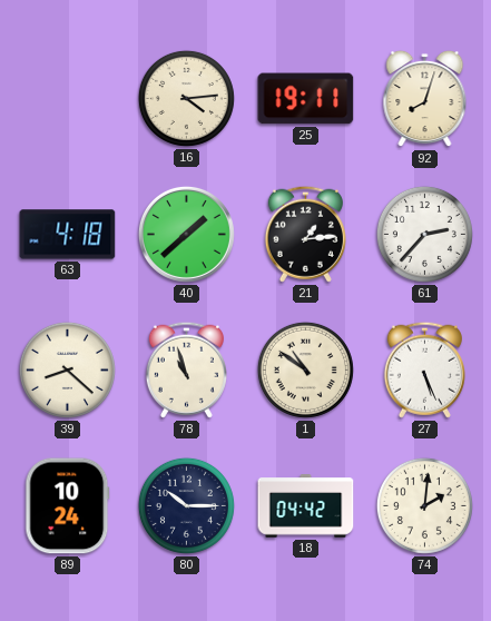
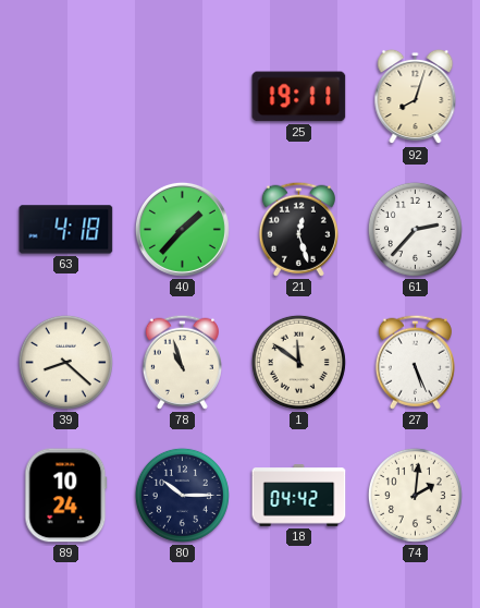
16: 4:14 -> none (186, 98)
40: 1:38 -> 1:37 (182, 229)
21: 1:14 -> 12:27 (298, 229)
1: 10:51 -> 11:51 (298, 362)
